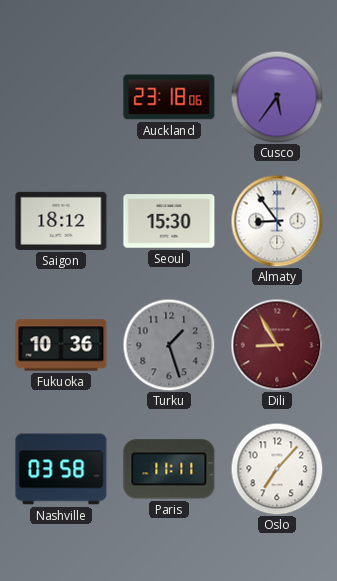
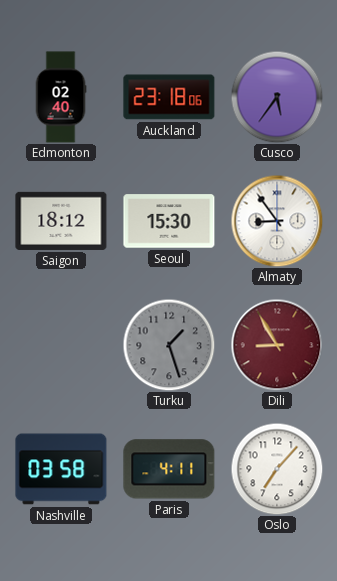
Edmonton: none -> 02:40 (61, 97)
Fukuoka: 10:36 -> none (61, 345)
Paris: 11:11 -> 4:11 (169, 469)
